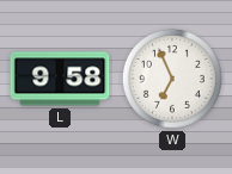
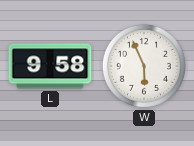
W: 6:56 -> 5:56 (144, 66)
